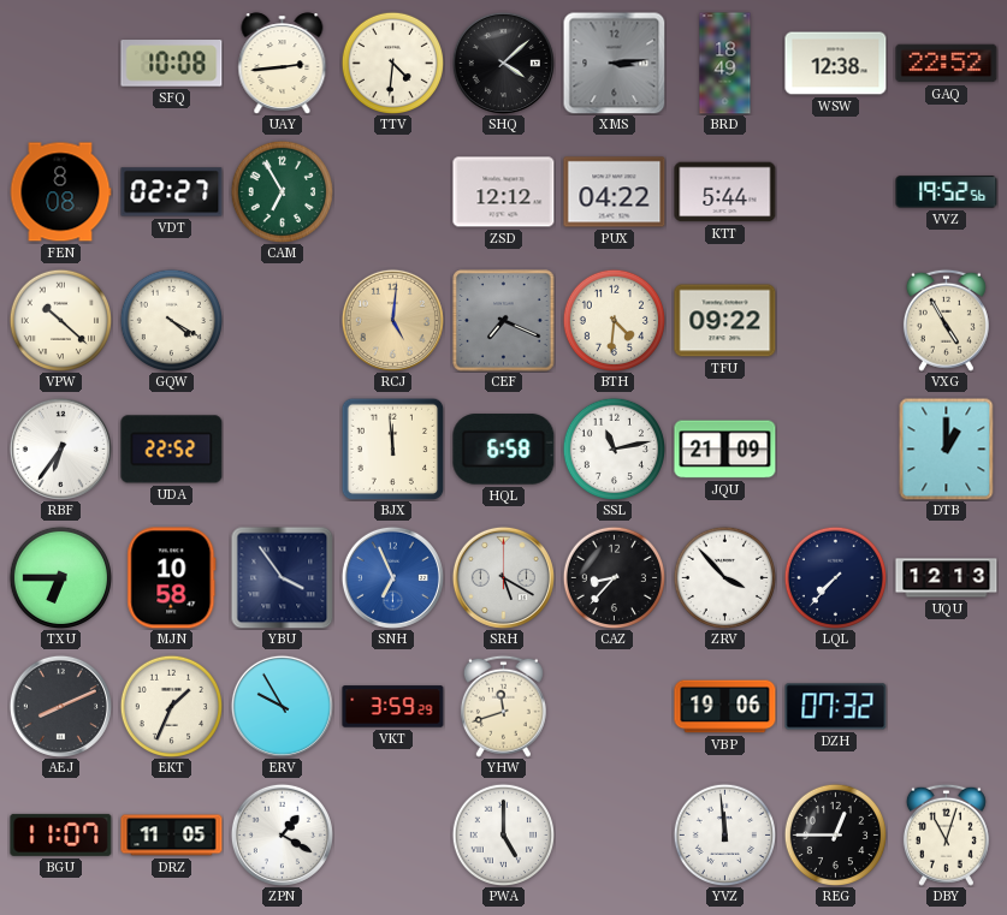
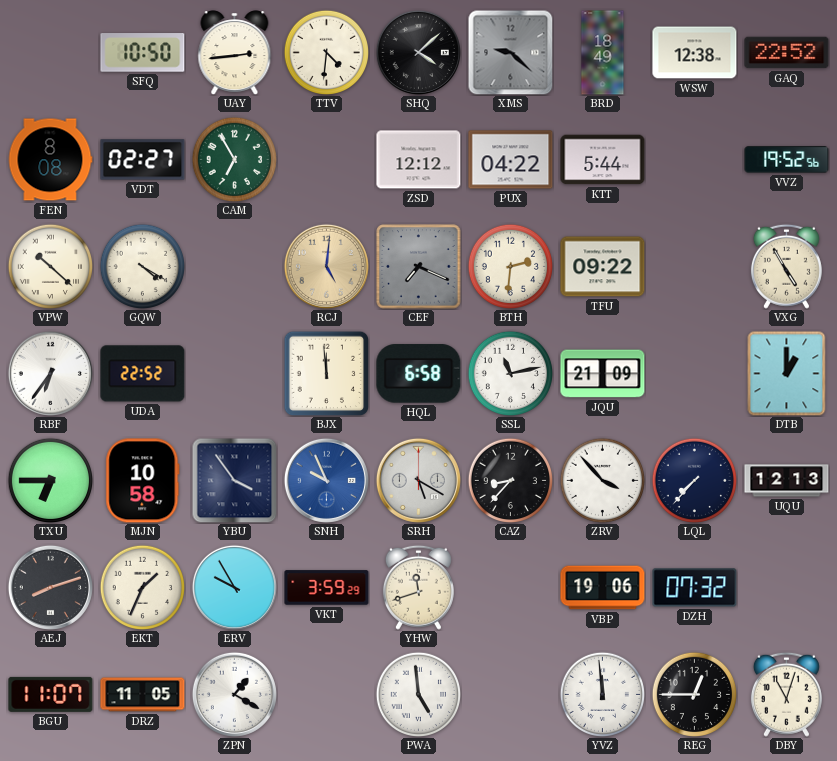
SFQ: 10:08 -> 10:50 (143, 53)
XMS: 3:14 -> 9:22 (510, 52)
BTH: 4:31 -> 2:31 (510, 266)
SNH: 6:56 -> 9:56 (326, 480)
AEJ: 8:11 -> 8:12 (50, 587)
PWA: 5:00 -> 4:59 (418, 694)
